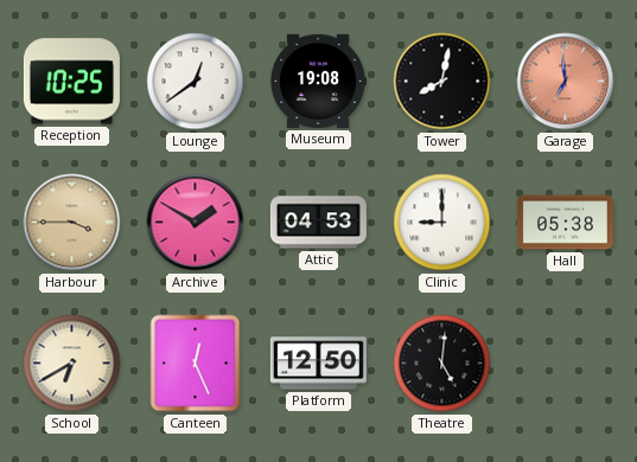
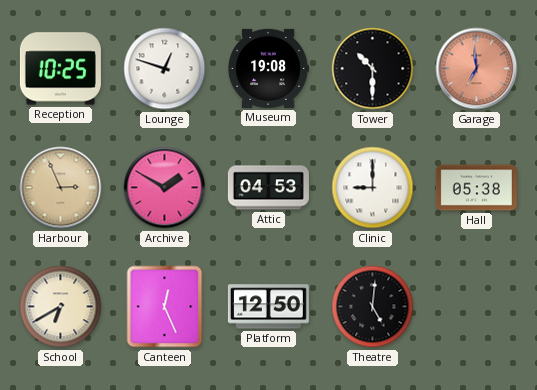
Lounge: 12:39 -> 12:48 (165, 69)
Tower: 8:02 -> 10:30 (373, 69)
Harbour: 3:45 -> 2:56 (61, 188)
